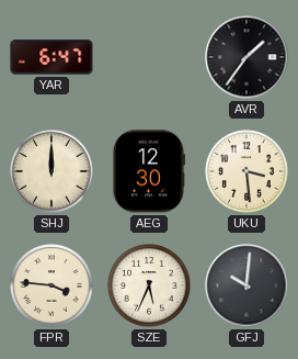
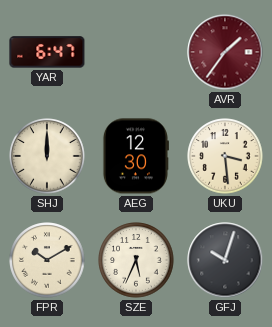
AVR dial: black -> burgundy (225, 52)
FPR: 3:46 -> 10:10 (47, 260)
GFJ: 10:01 -> 10:03 (225, 260)
